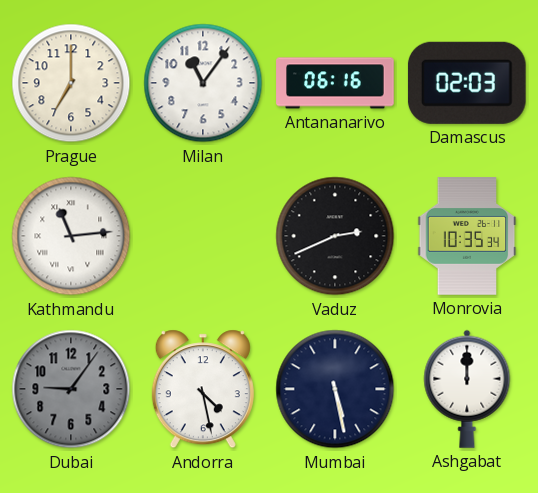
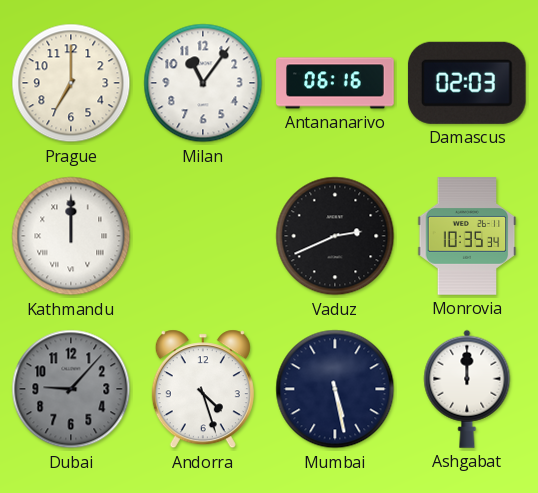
Kathmandu: 11:14 -> 12:00 (71, 236)
Dubai: 9:06 -> 9:07 (71, 389)
Andorra: 4:28 -> 4:27 (203, 389)
